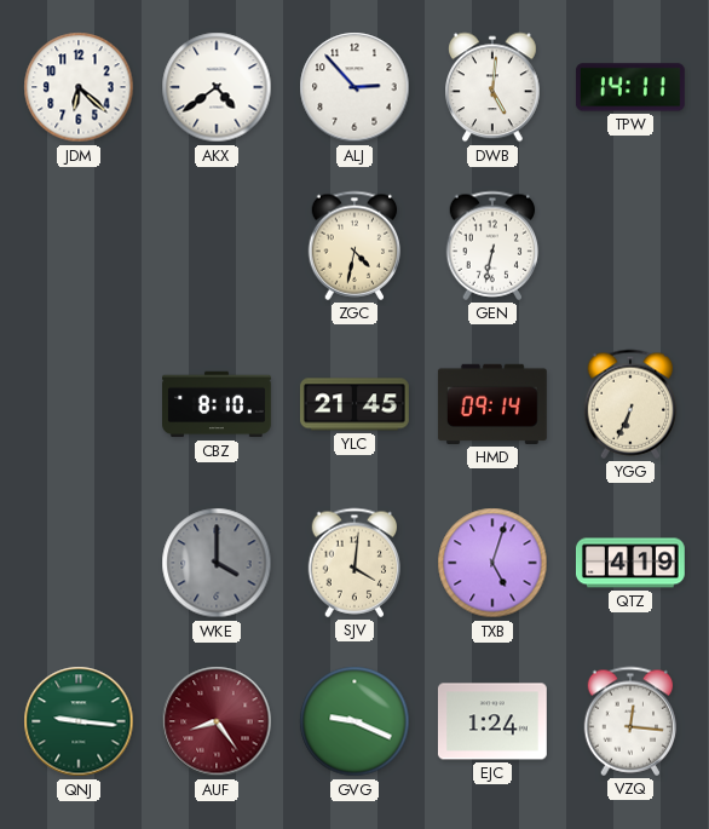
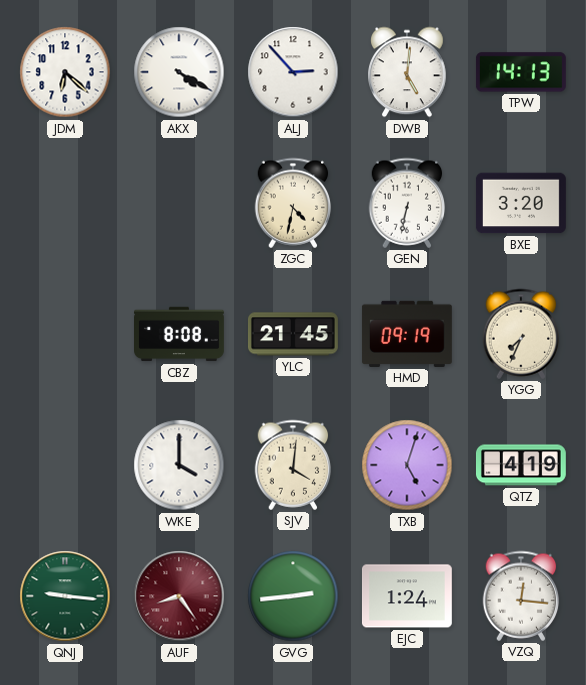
AKX: 4:39 -> 4:20 (179, 72)
TPW: 14:11 -> 14:13 (521, 72)
BXE: none -> 3:20 (521, 203)
CBZ: 8:10 -> 8:08 (180, 334)
HMD: 09:14 -> 09:19 (407, 334)
YGG: 6:34 -> 7:34 (521, 334)
WKE dial: grey -> white (179, 465)
GVG: 9:19 -> 2:44 (293, 596)
